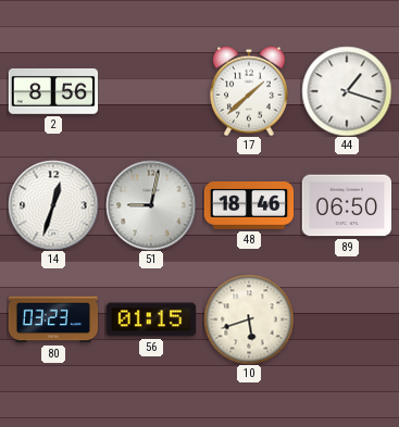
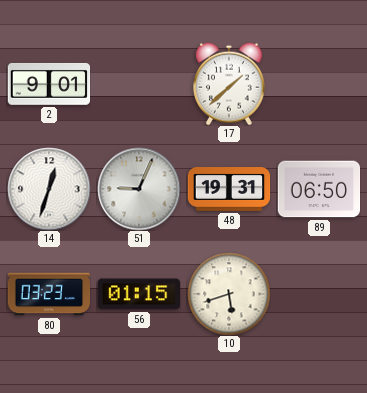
2: 8:56 -> 9:01 (49, 84)
44: 1:18 -> none (347, 91)
51: 9:02 -> 9:04 (139, 189)
48: 18:46 -> 19:31 (229, 190)
